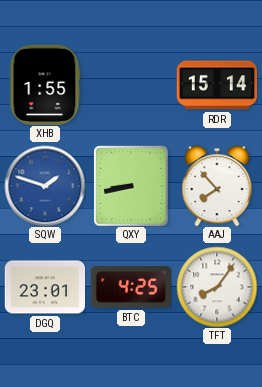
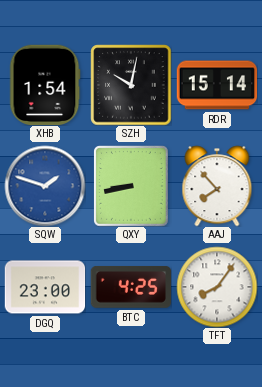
XHB: 1:55 -> 1:54 (45, 85)
SZH: none -> 10:02 (131, 85)
DGQ: 23:01 -> 23:00 (45, 287)
